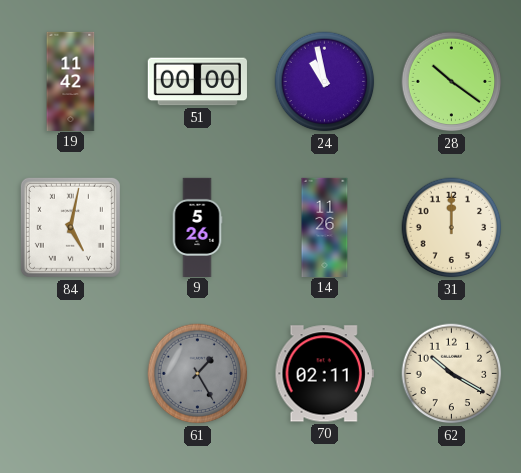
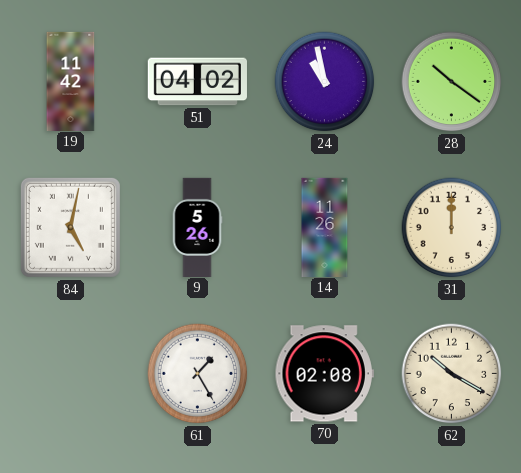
51: 00:00 -> 04:02 (197, 82)
61 dial: grey -> white (198, 374)
70: 02:11 -> 02:08 (324, 374)
